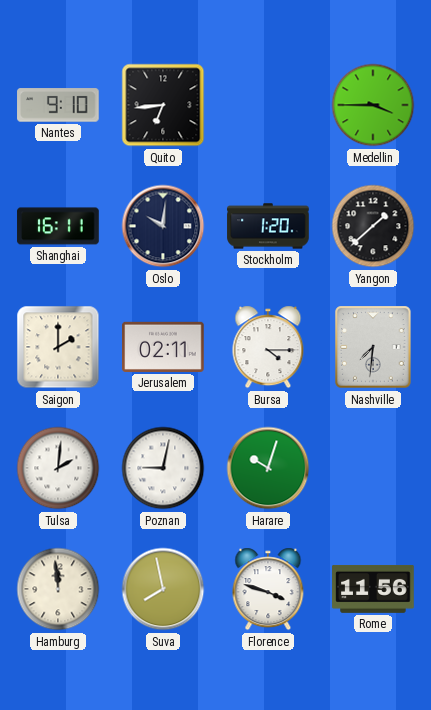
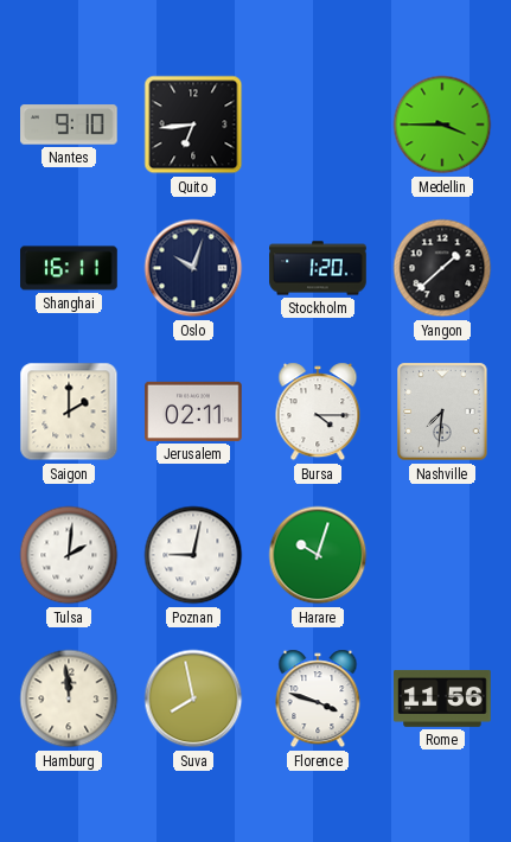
Oslo: 10:01 -> 10:03 (193, 268)
